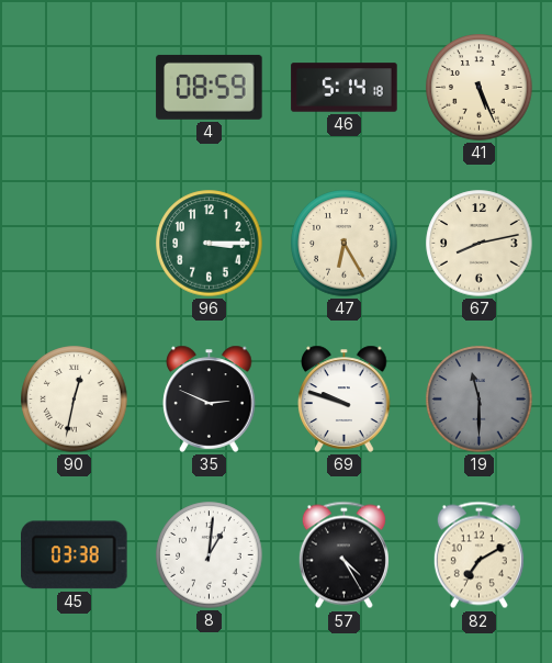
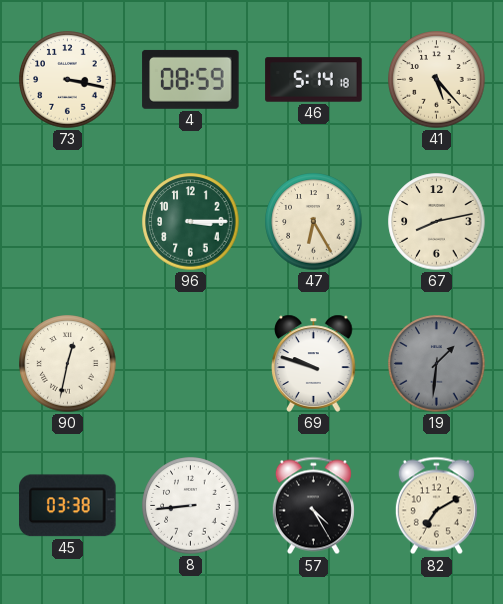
73: none -> 3:17 (68, 80)
41: 5:26 -> 5:23 (437, 80)
35: 2:49 -> none (210, 398)
19: 11:30 -> 1:31 (437, 364)
8: 1:01 -> 8:44 (191, 506)
